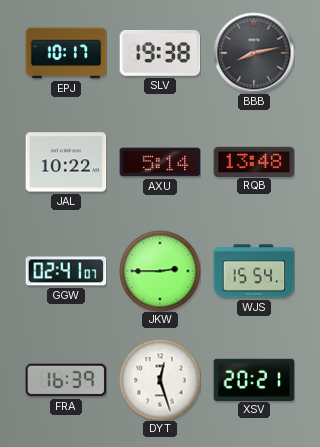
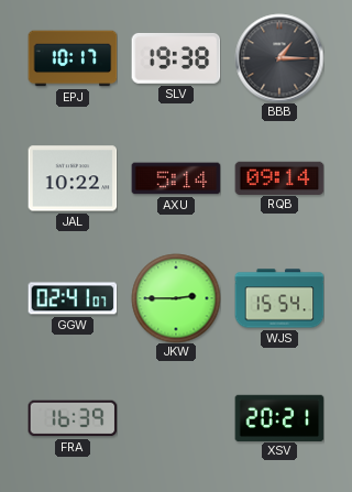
BBB: 8:13 -> 1:15 (279, 58)
RQB: 13:48 -> 09:14 (279, 177)
DYT: 12:27 -> none (160, 380)
